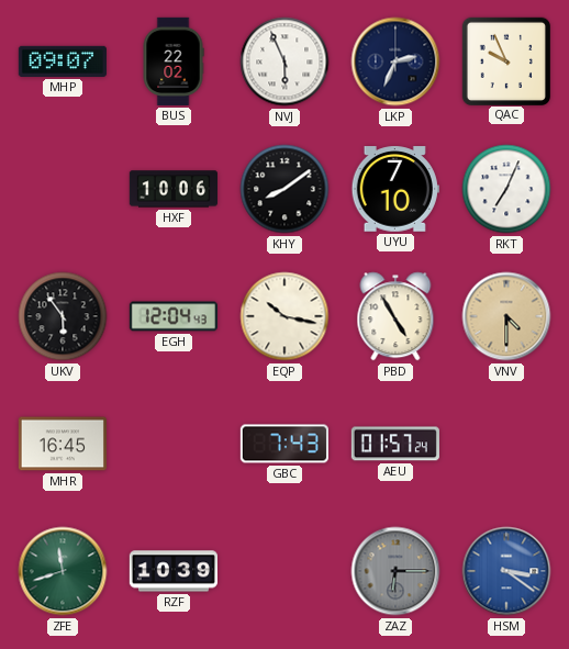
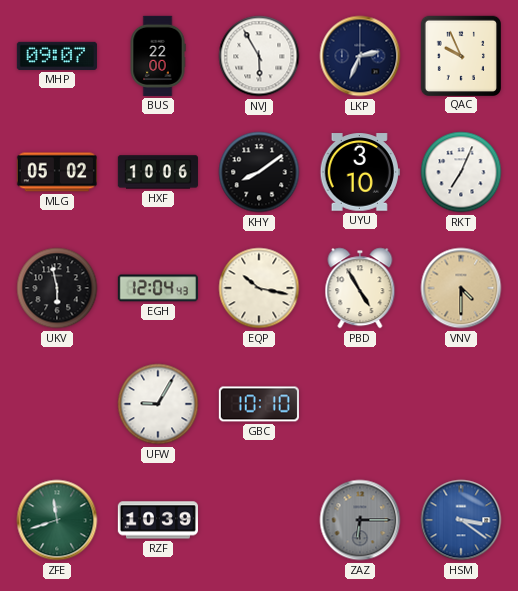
BUS: 22:02 -> 22:00 (158, 56)
NVJ: 5:56 -> 5:55 (259, 56)
MLG: none -> 05:02 (57, 172)
UYU: 7:10 -> 3:10 (360, 172)
UKV: 5:54 -> 5:58 (57, 288)
MHR: 16:45 -> none (63, 444)
UFW: none -> 9:05 (158, 404)
GBC: 7:43 -> 10:10 (259, 404)
AEU: 01:57 -> none (395, 444)
